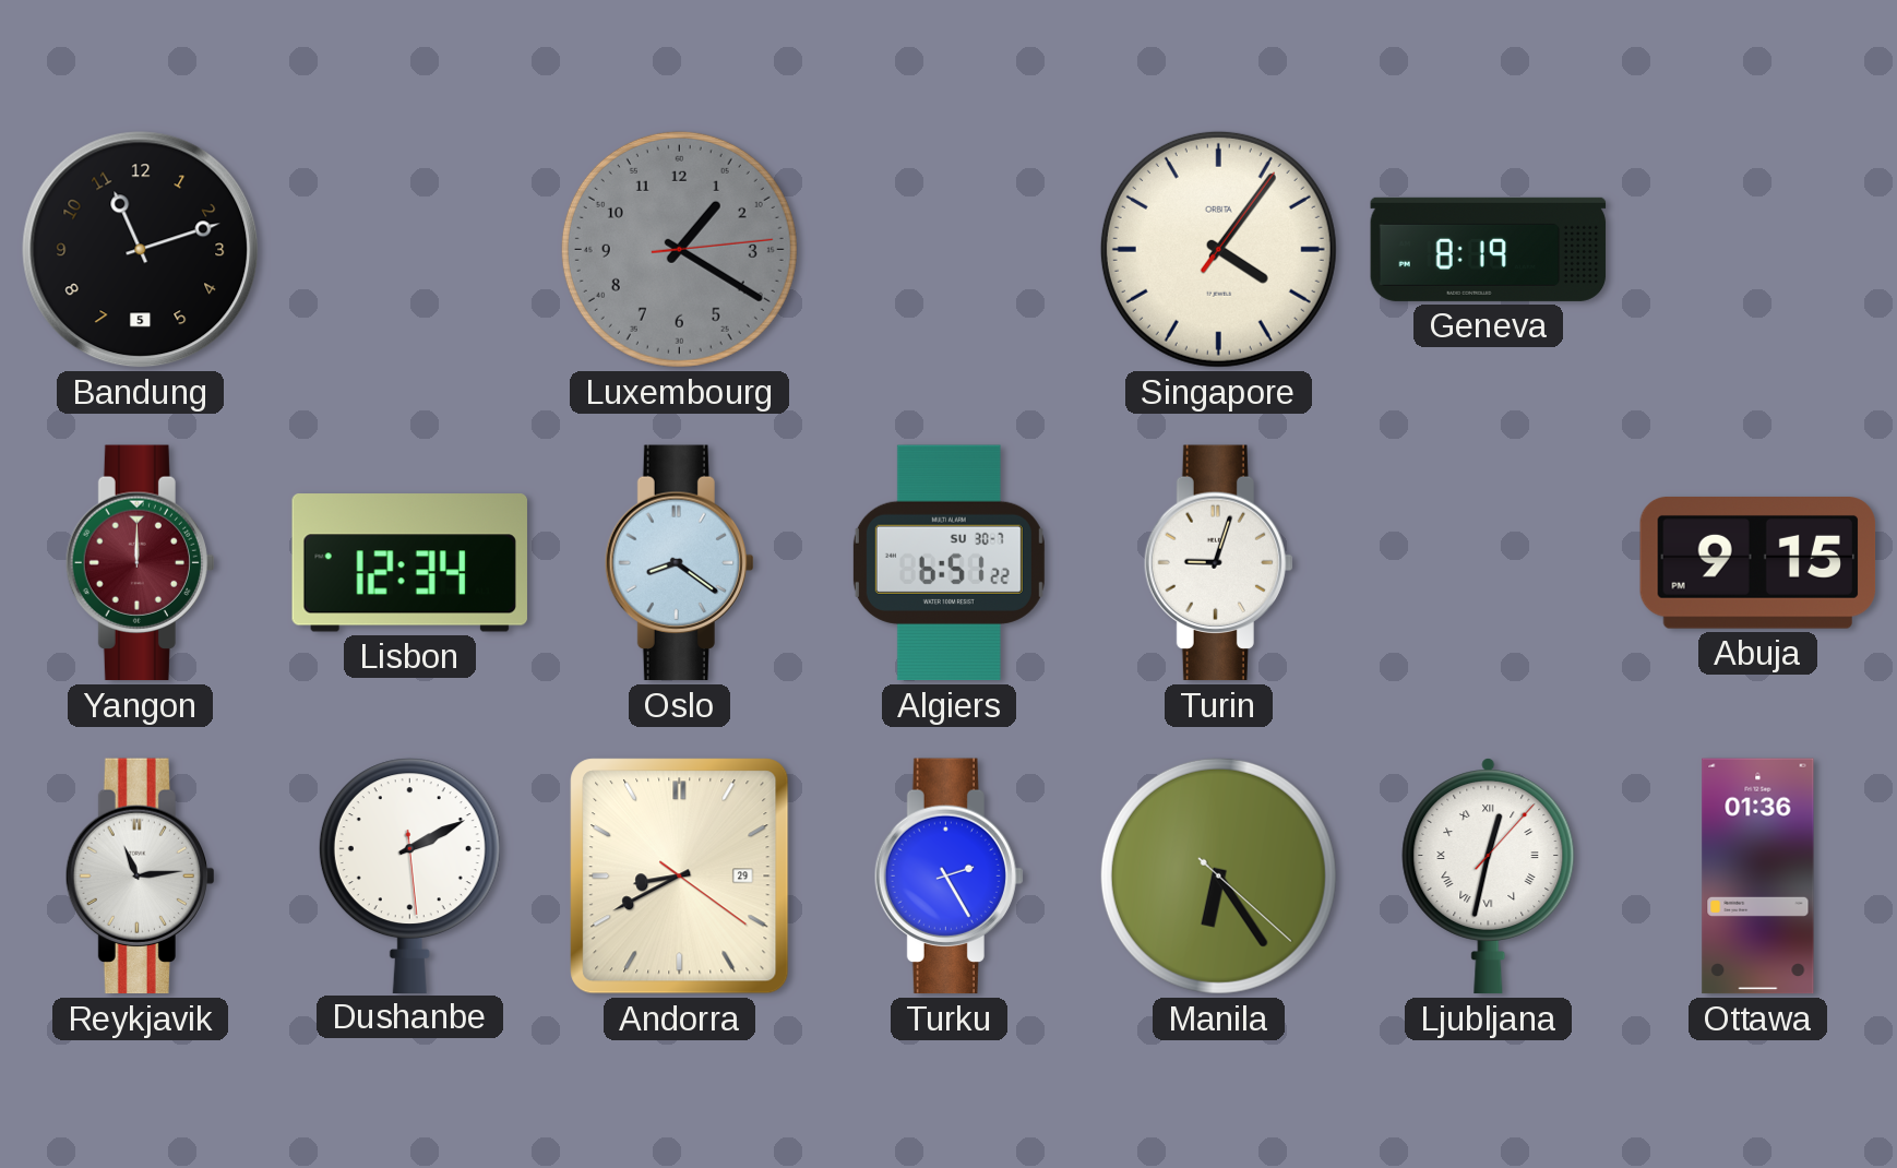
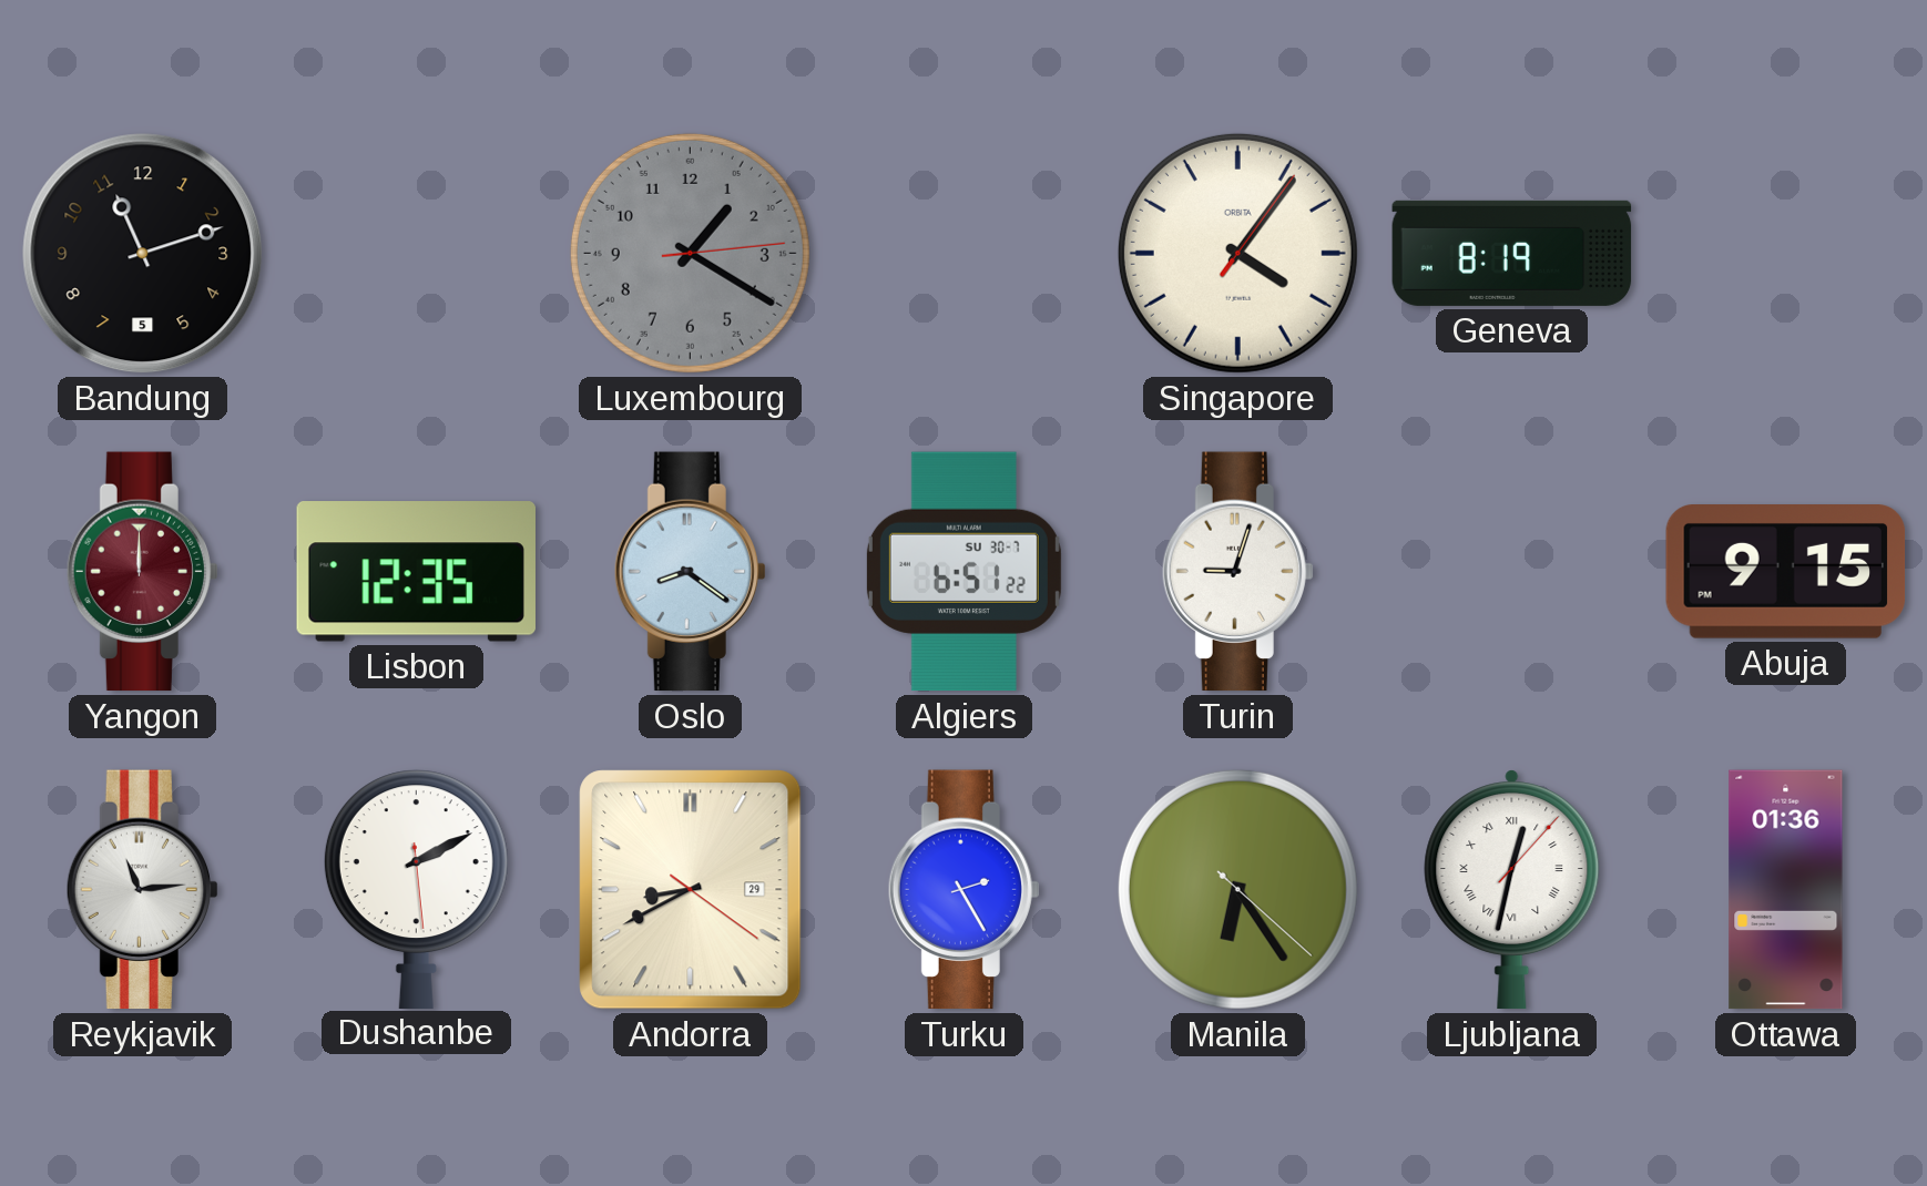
Lisbon: 12:34 -> 12:35 (416, 572)
